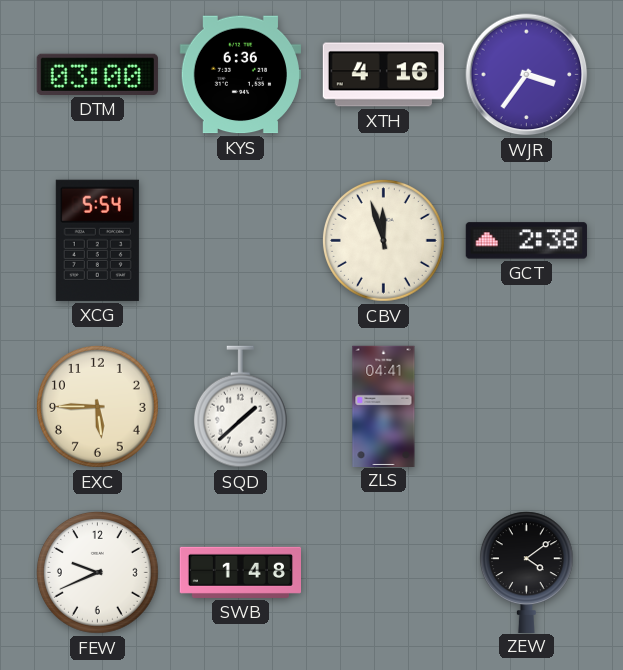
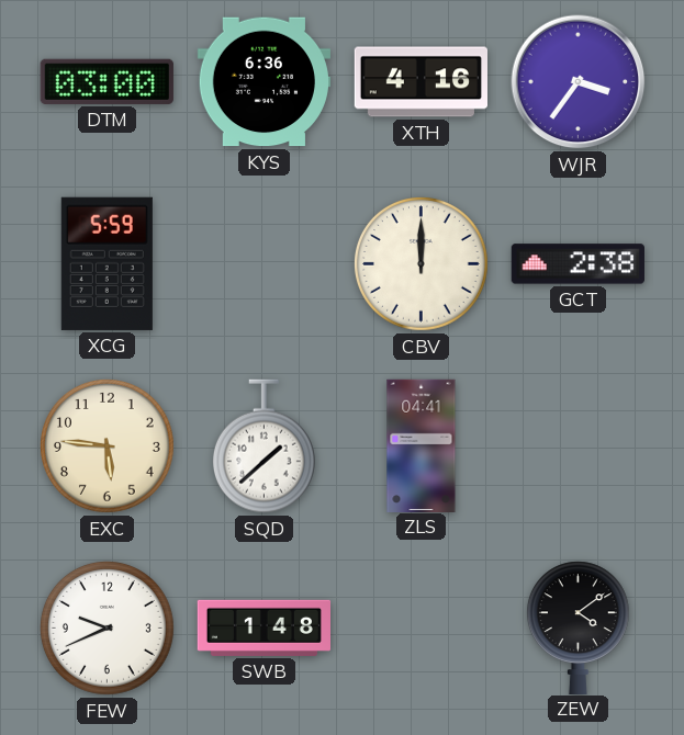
XCG: 5:54 -> 5:59 (106, 263)
CBV: 11:57 -> 12:00 (422, 264)
EXC: 5:45 -> 5:46 (108, 446)
